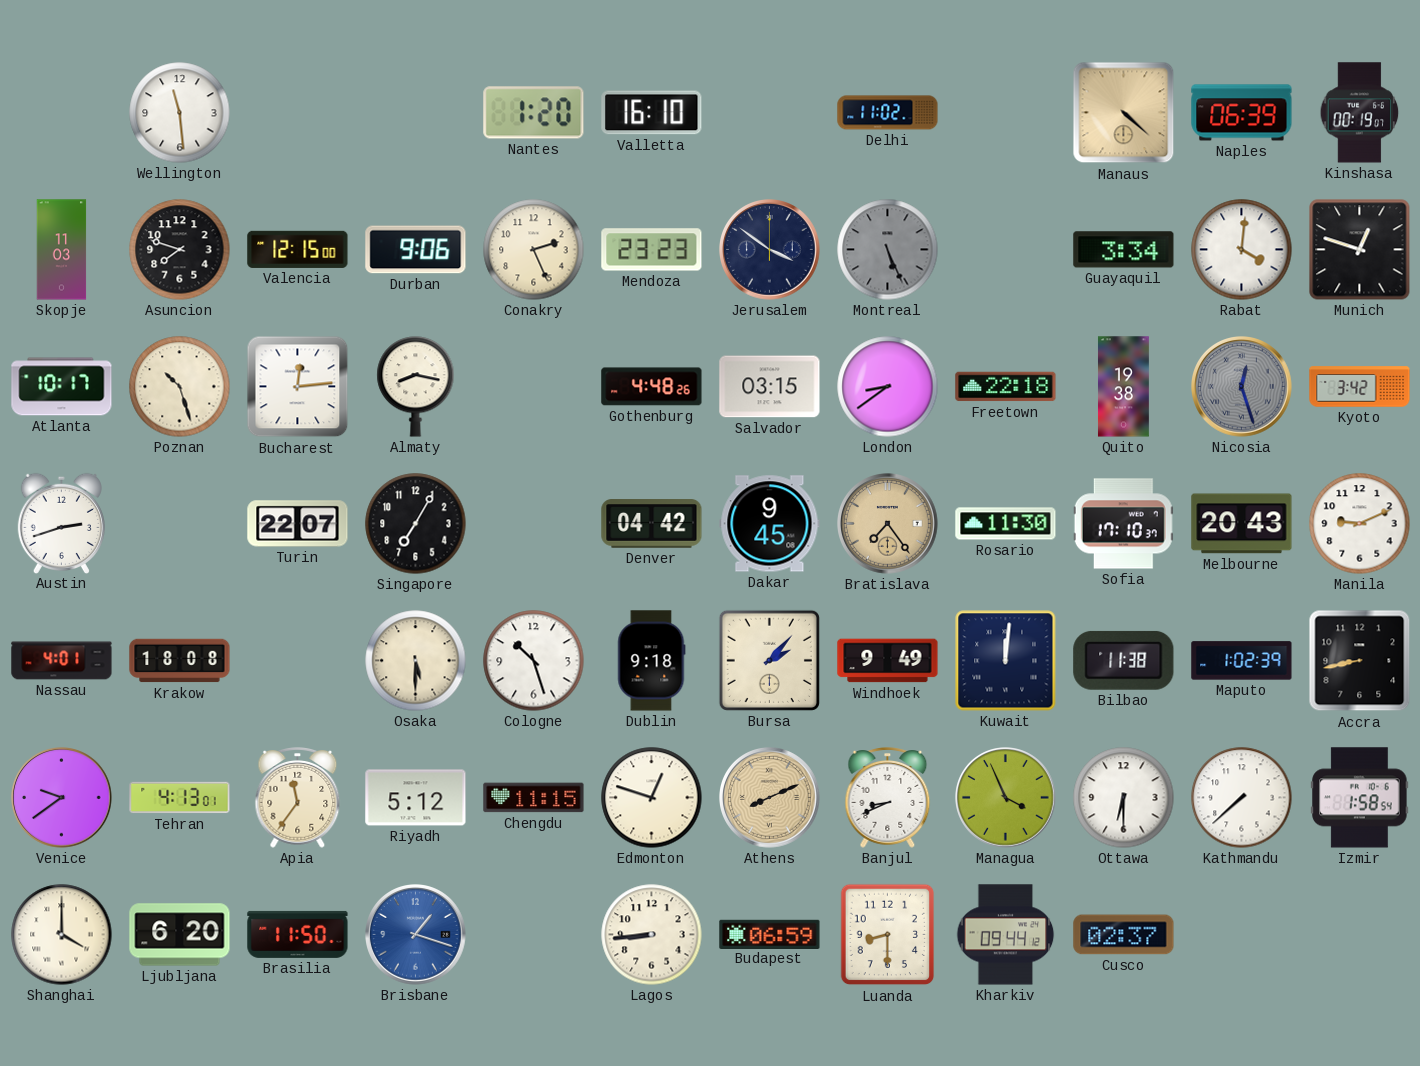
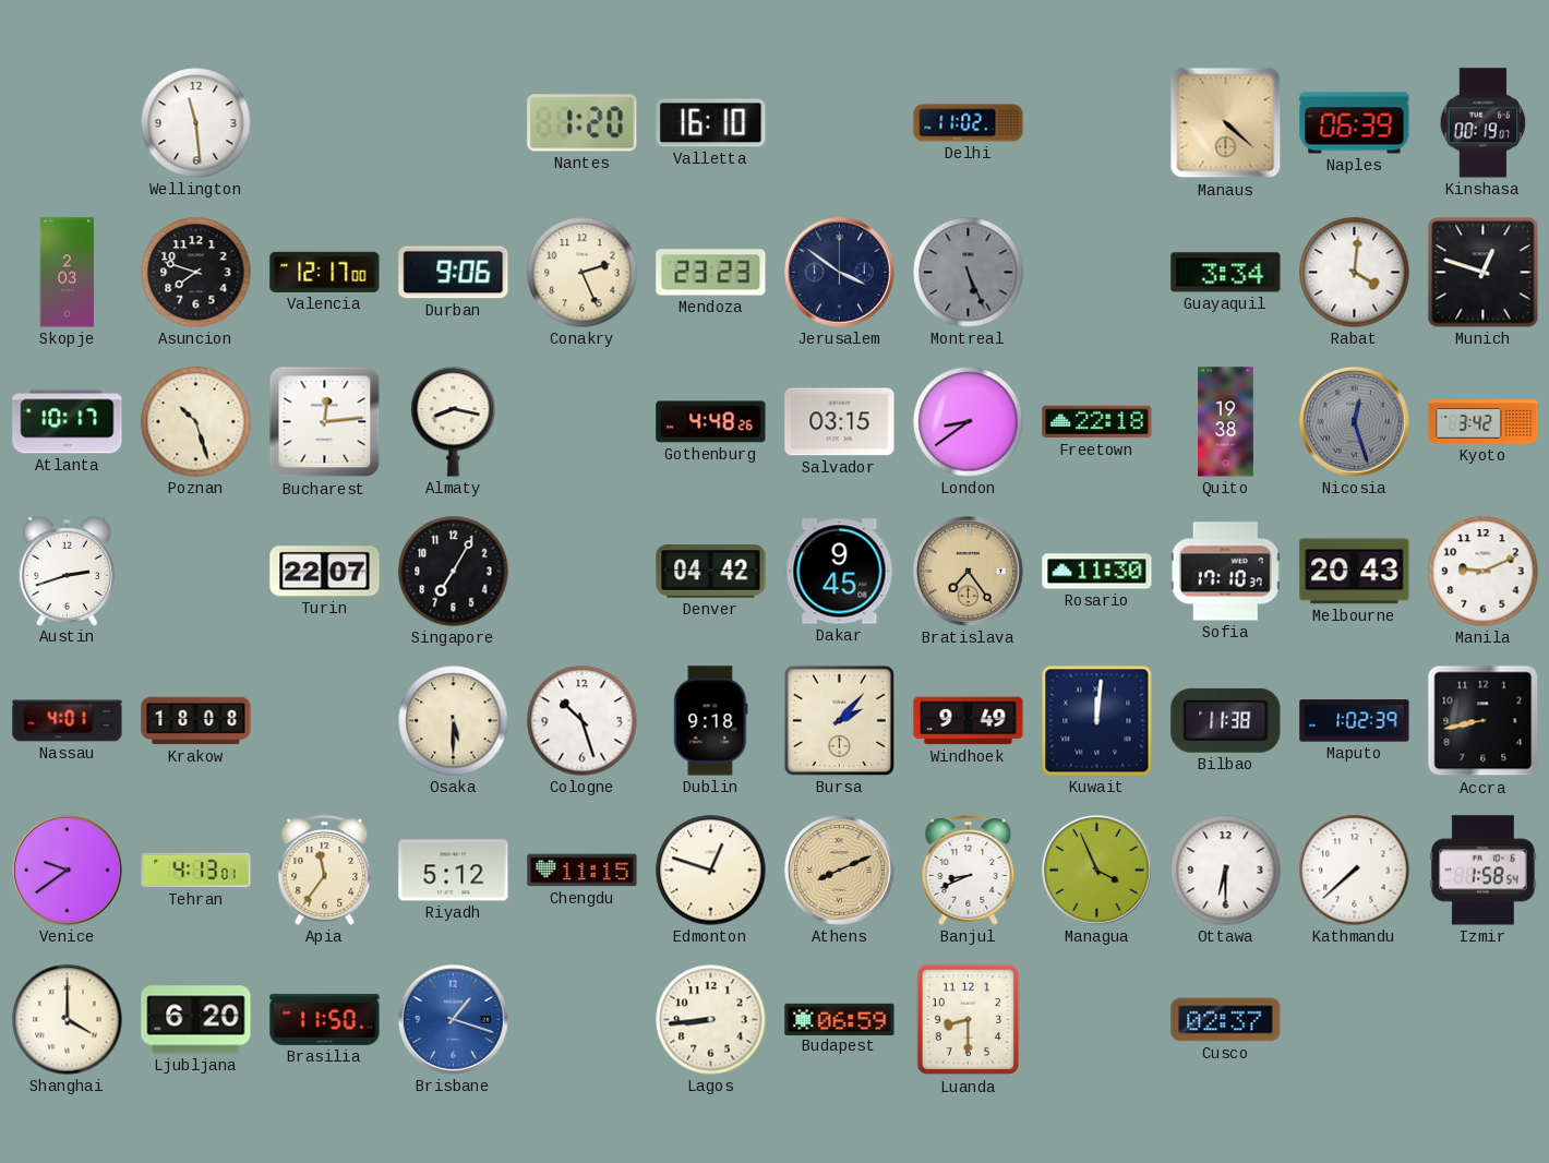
Skopje: 11:03 -> 2:03 (68, 273)
Valencia: 12:15 -> 12:17 (325, 272)
Kharkiv: 09:44 -> none (1006, 935)
